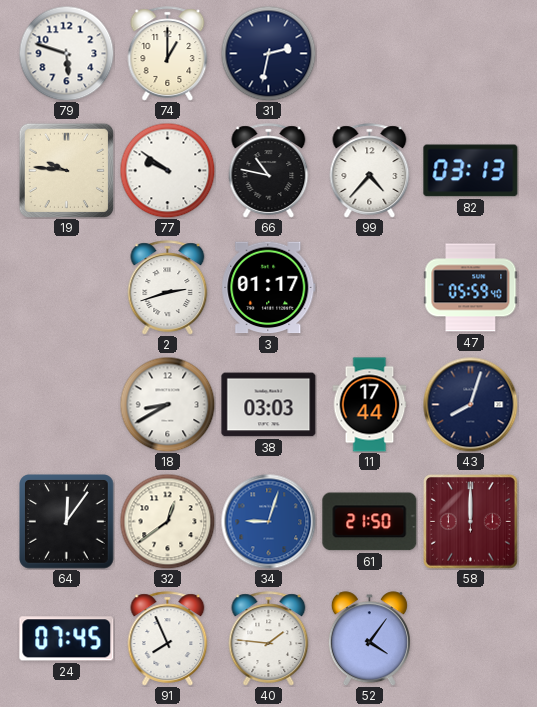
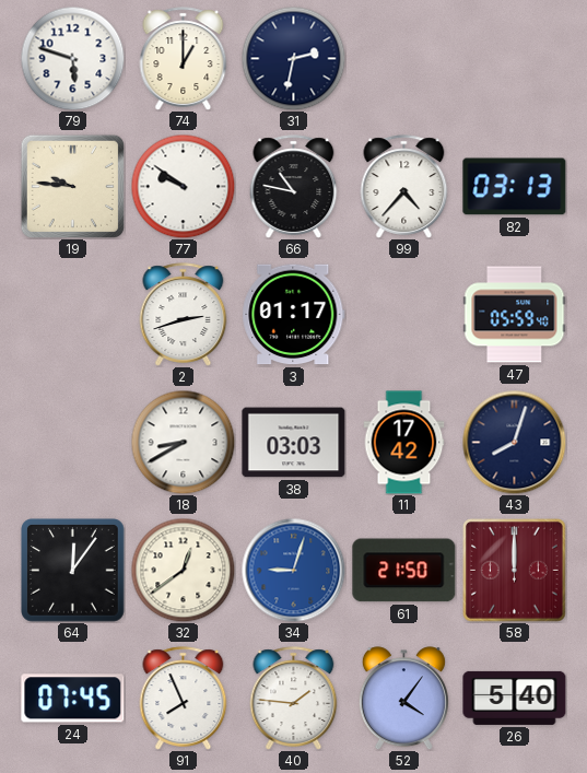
11: 17:44 -> 17:42 (404, 443)
26: none -> 5:40 (515, 698)
